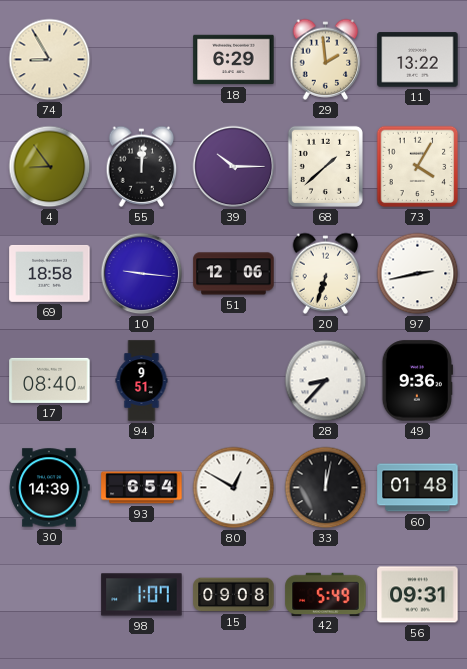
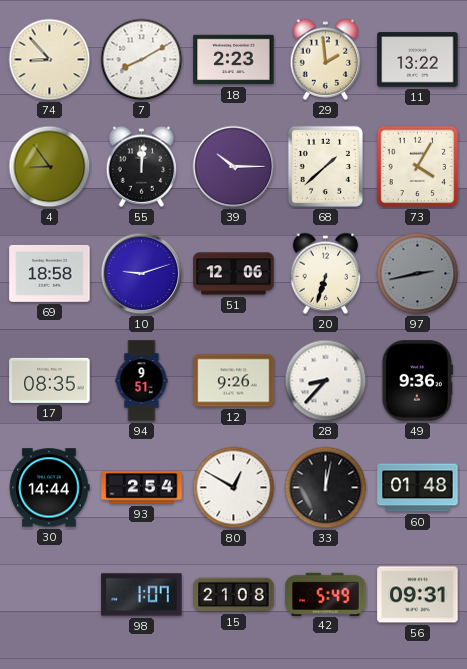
74: 8:55 -> 8:53 (50, 60)
7: none -> 8:10 (142, 60)
18: 6:29 -> 2:23 (234, 60)
10: 9:16 -> 9:12 (142, 274)
97 dial: white -> grey (418, 274)
17: 08:40 -> 08:35 (50, 380)
12: none -> 9:26 (234, 381)
30: 14:39 -> 14:44 (49, 488)
93: 6:54 -> 2:54 (142, 488)
15: 09:08 -> 21:08 (234, 595)
